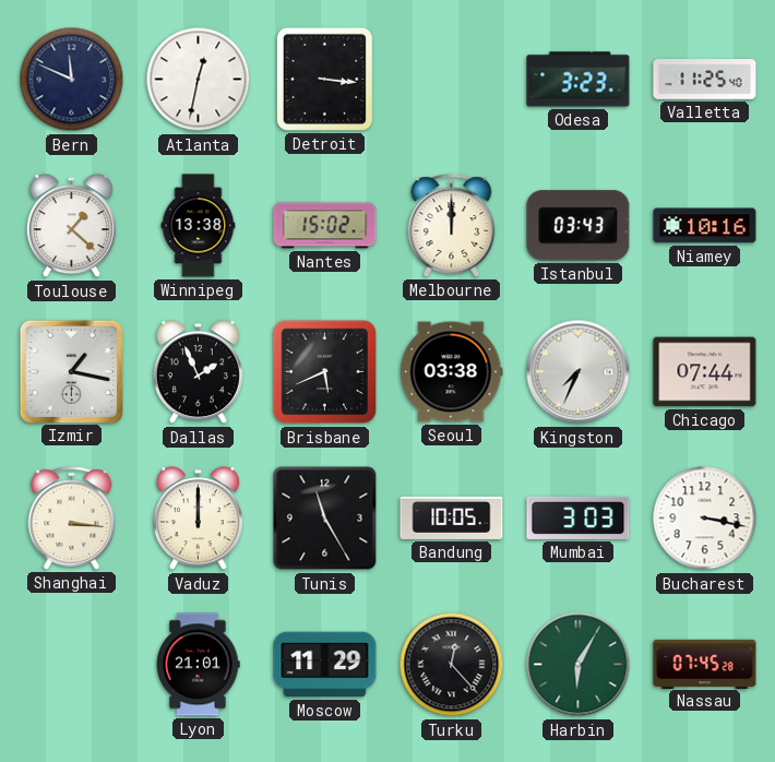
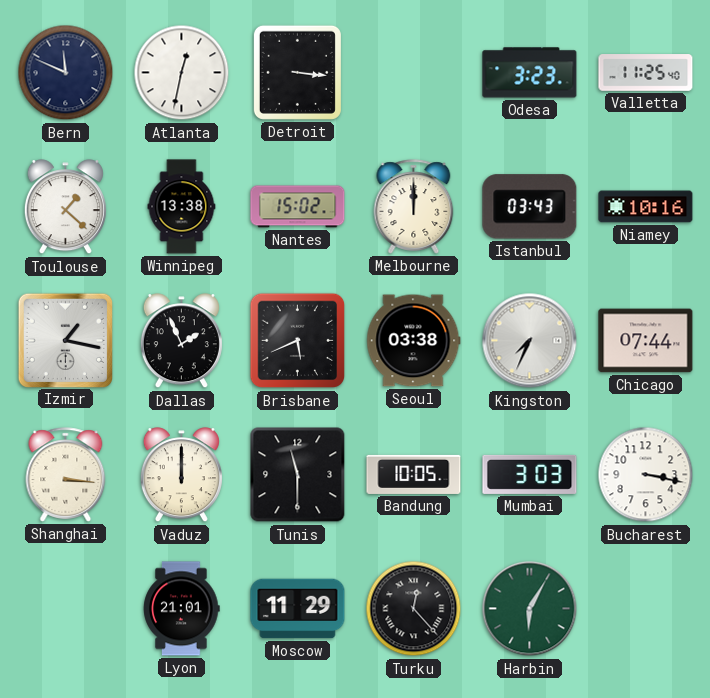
Tunis: 11:25 -> 11:30 (298, 475)
Nassau: 07:45 -> none (705, 664)
